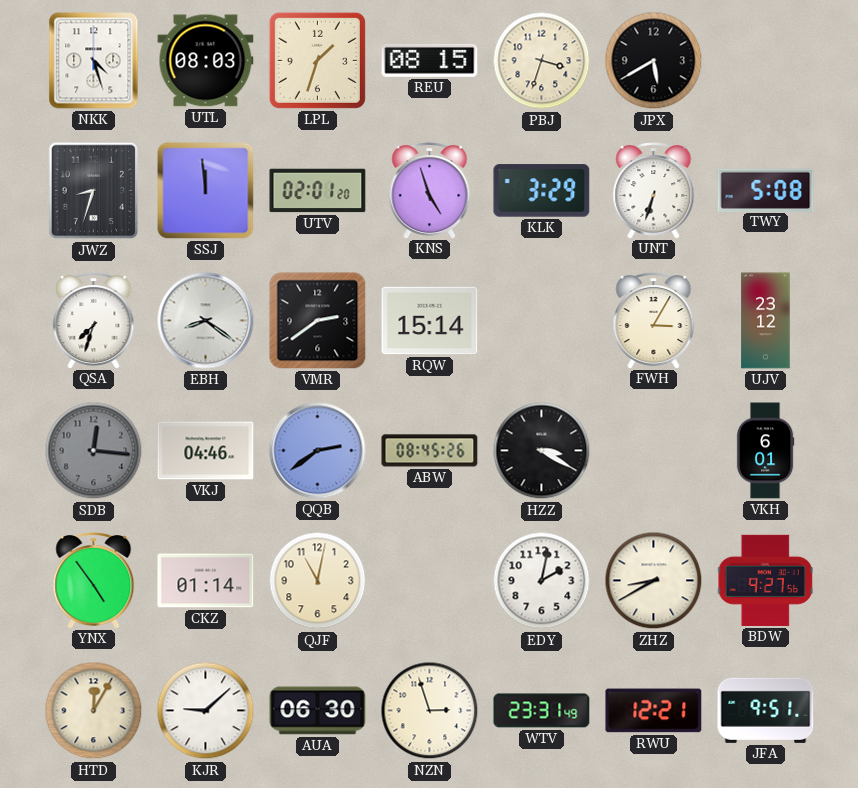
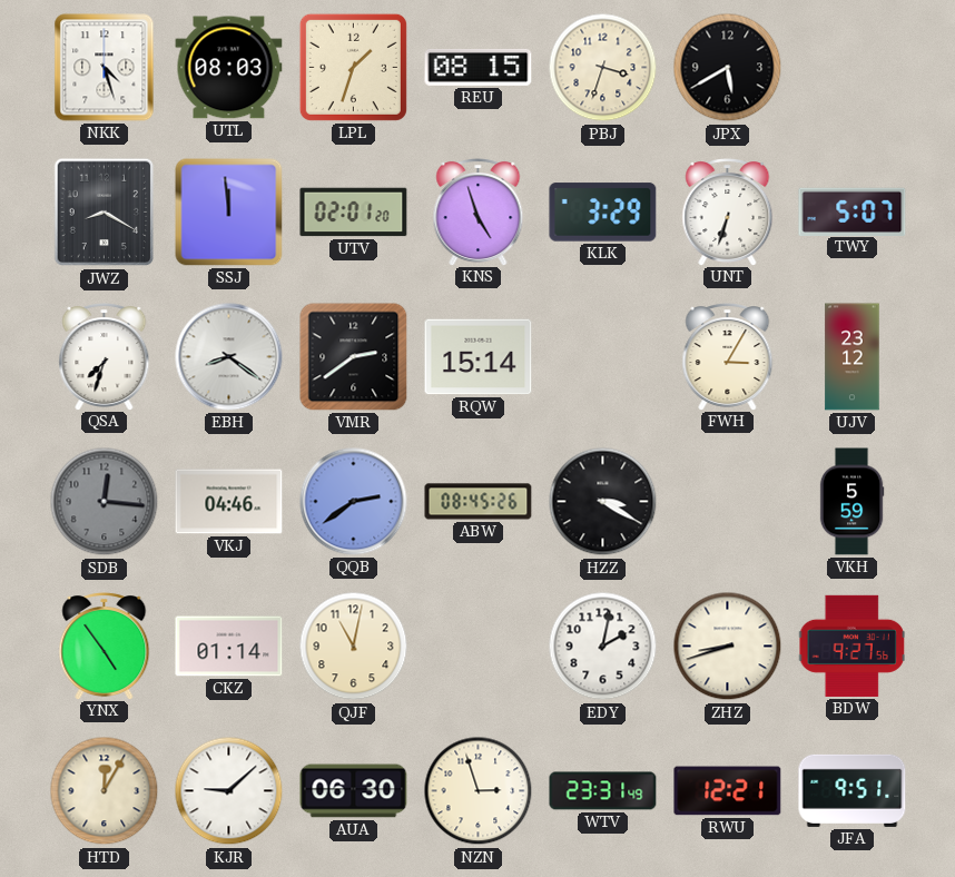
JWZ: 8:33 -> 8:20 (105, 213)
TWY: 5:08 -> 5:07 (853, 211)
VKH: 6:01 -> 5:59 (851, 502)
ZHZ: 8:40 -> 8:42 (728, 647)
